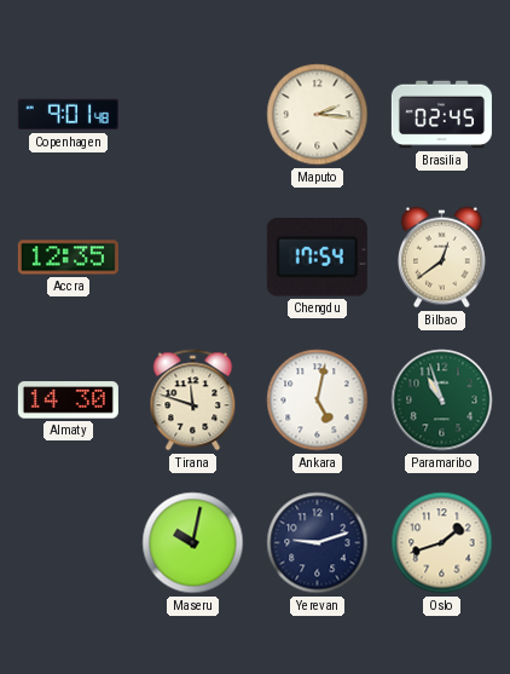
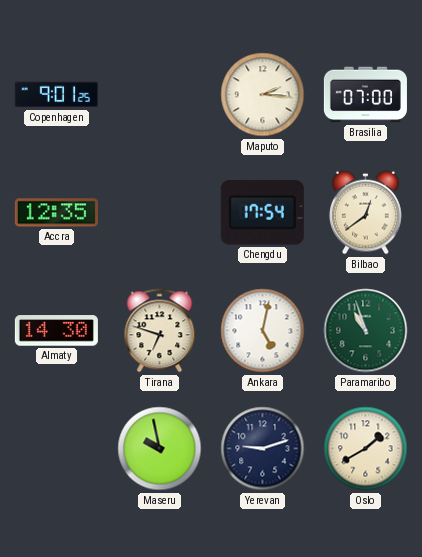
Copenhagen: 9:01:48 -> 9:01:25 (56, 95)
Brasilia: 02:45 -> 07:00 (365, 95)
Tirana: 11:48 -> 6:48 (160, 331)
Maseru: 10:02 -> 9:58 (160, 449)
Oslo: 1:42 -> 1:40 (366, 449)
